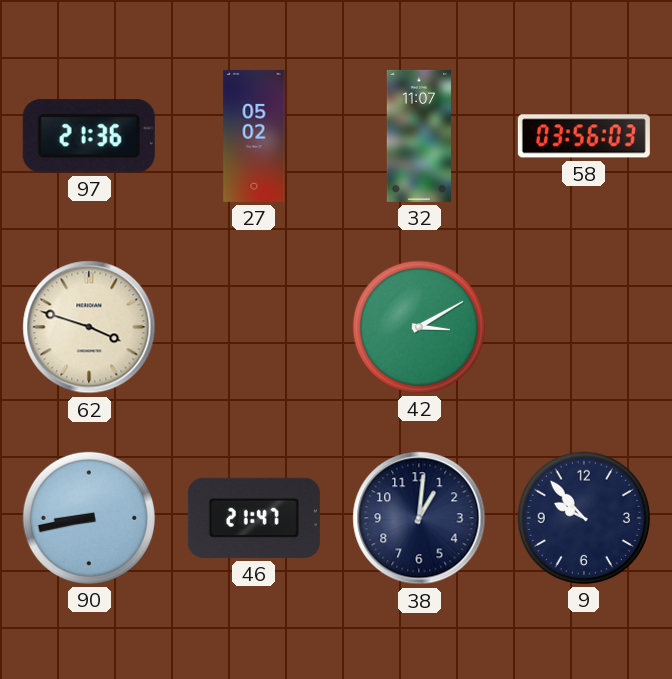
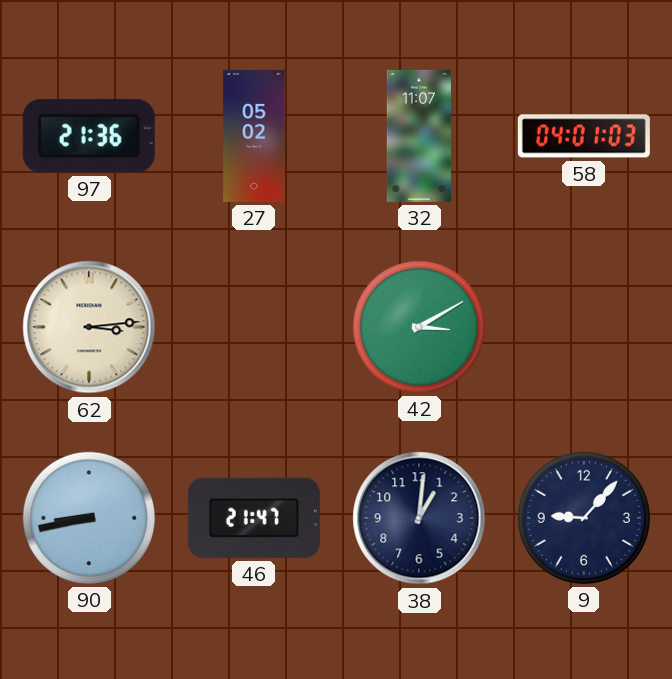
58: 03:56 -> 04:01 (584, 136)
62: 3:48 -> 3:14 (89, 327)
9: 9:53 -> 9:07 (584, 518)
